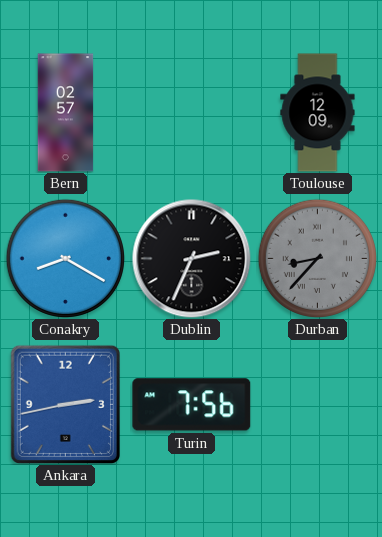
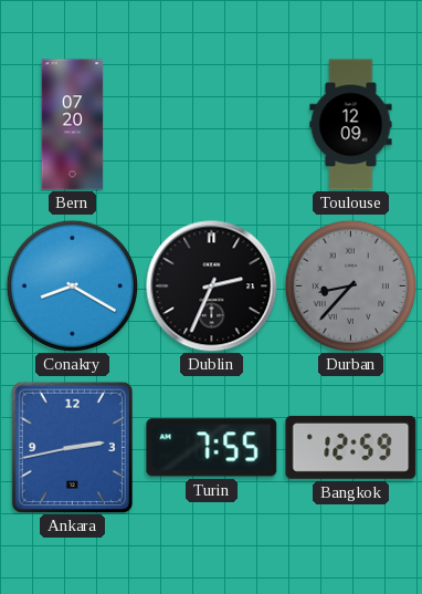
Bern: 02:57 -> 07:20 (73, 125)
Turin: 7:56 -> 7:55 (212, 448)
Bangkok: none -> 12:59 (351, 447)
